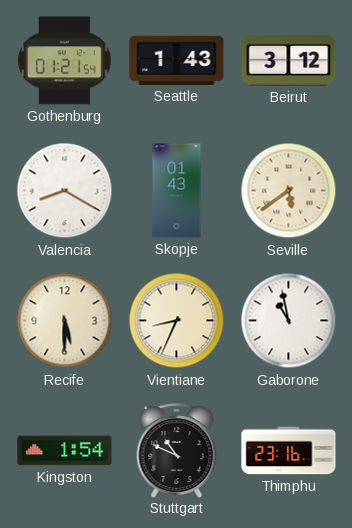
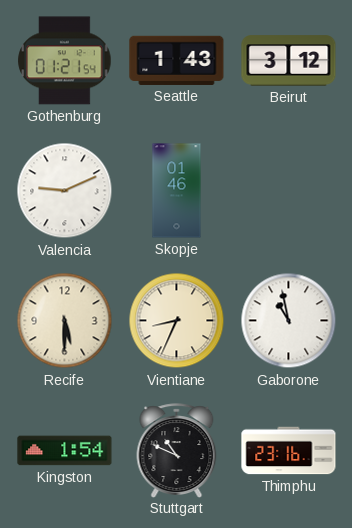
Valencia: 8:20 -> 9:11 (65, 191)
Skopje: 01:43 -> 01:46 (177, 191)
Seville: 5:39 -> none (289, 191)
